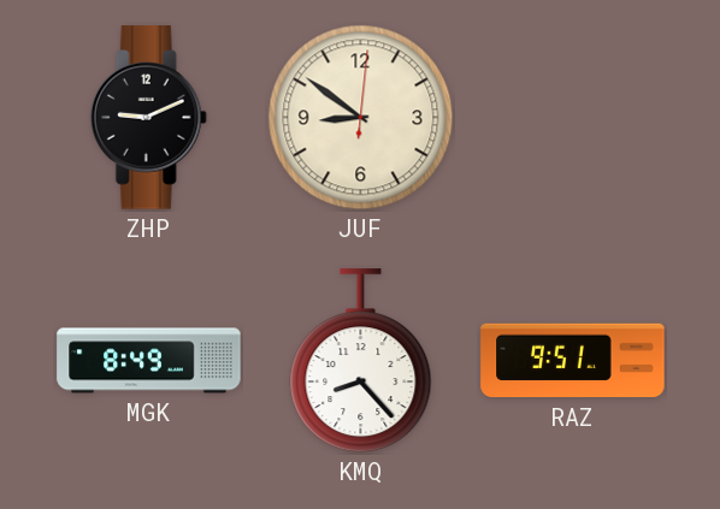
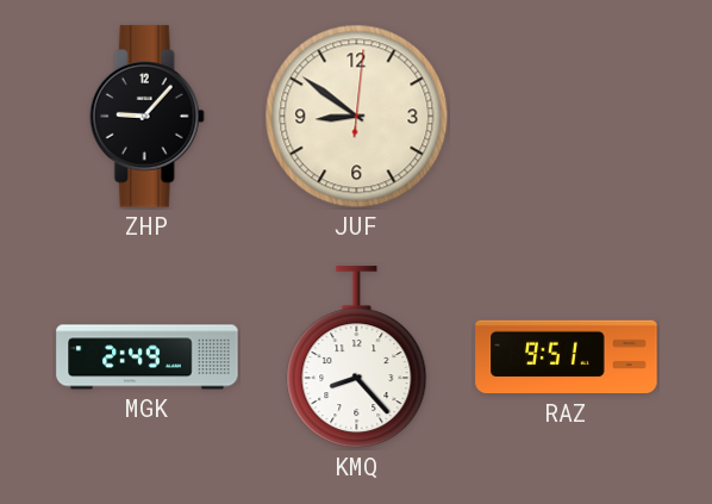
ZHP: 9:11 -> 9:07 (146, 117)
MGK: 8:49 -> 2:49 (148, 357)
